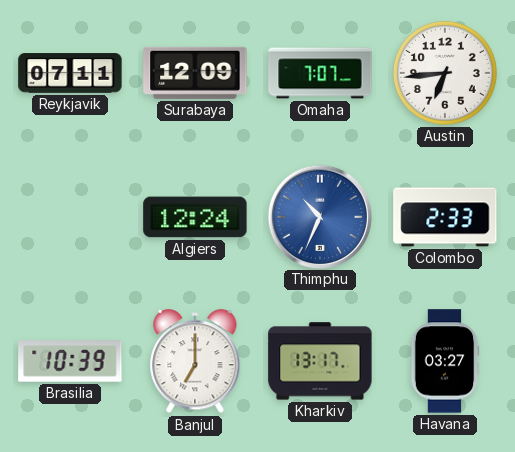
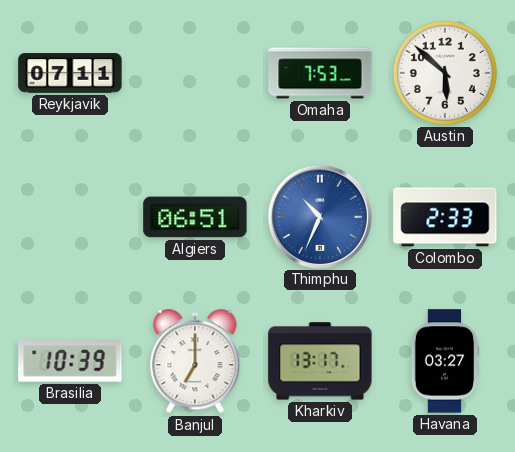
Surabaya: 12:09 -> none (195, 73)
Omaha: 7:07 -> 7:53 (320, 73)
Austin: 6:44 -> 5:52 (445, 73)
Algiers: 12:24 -> 06:51 (195, 217)
